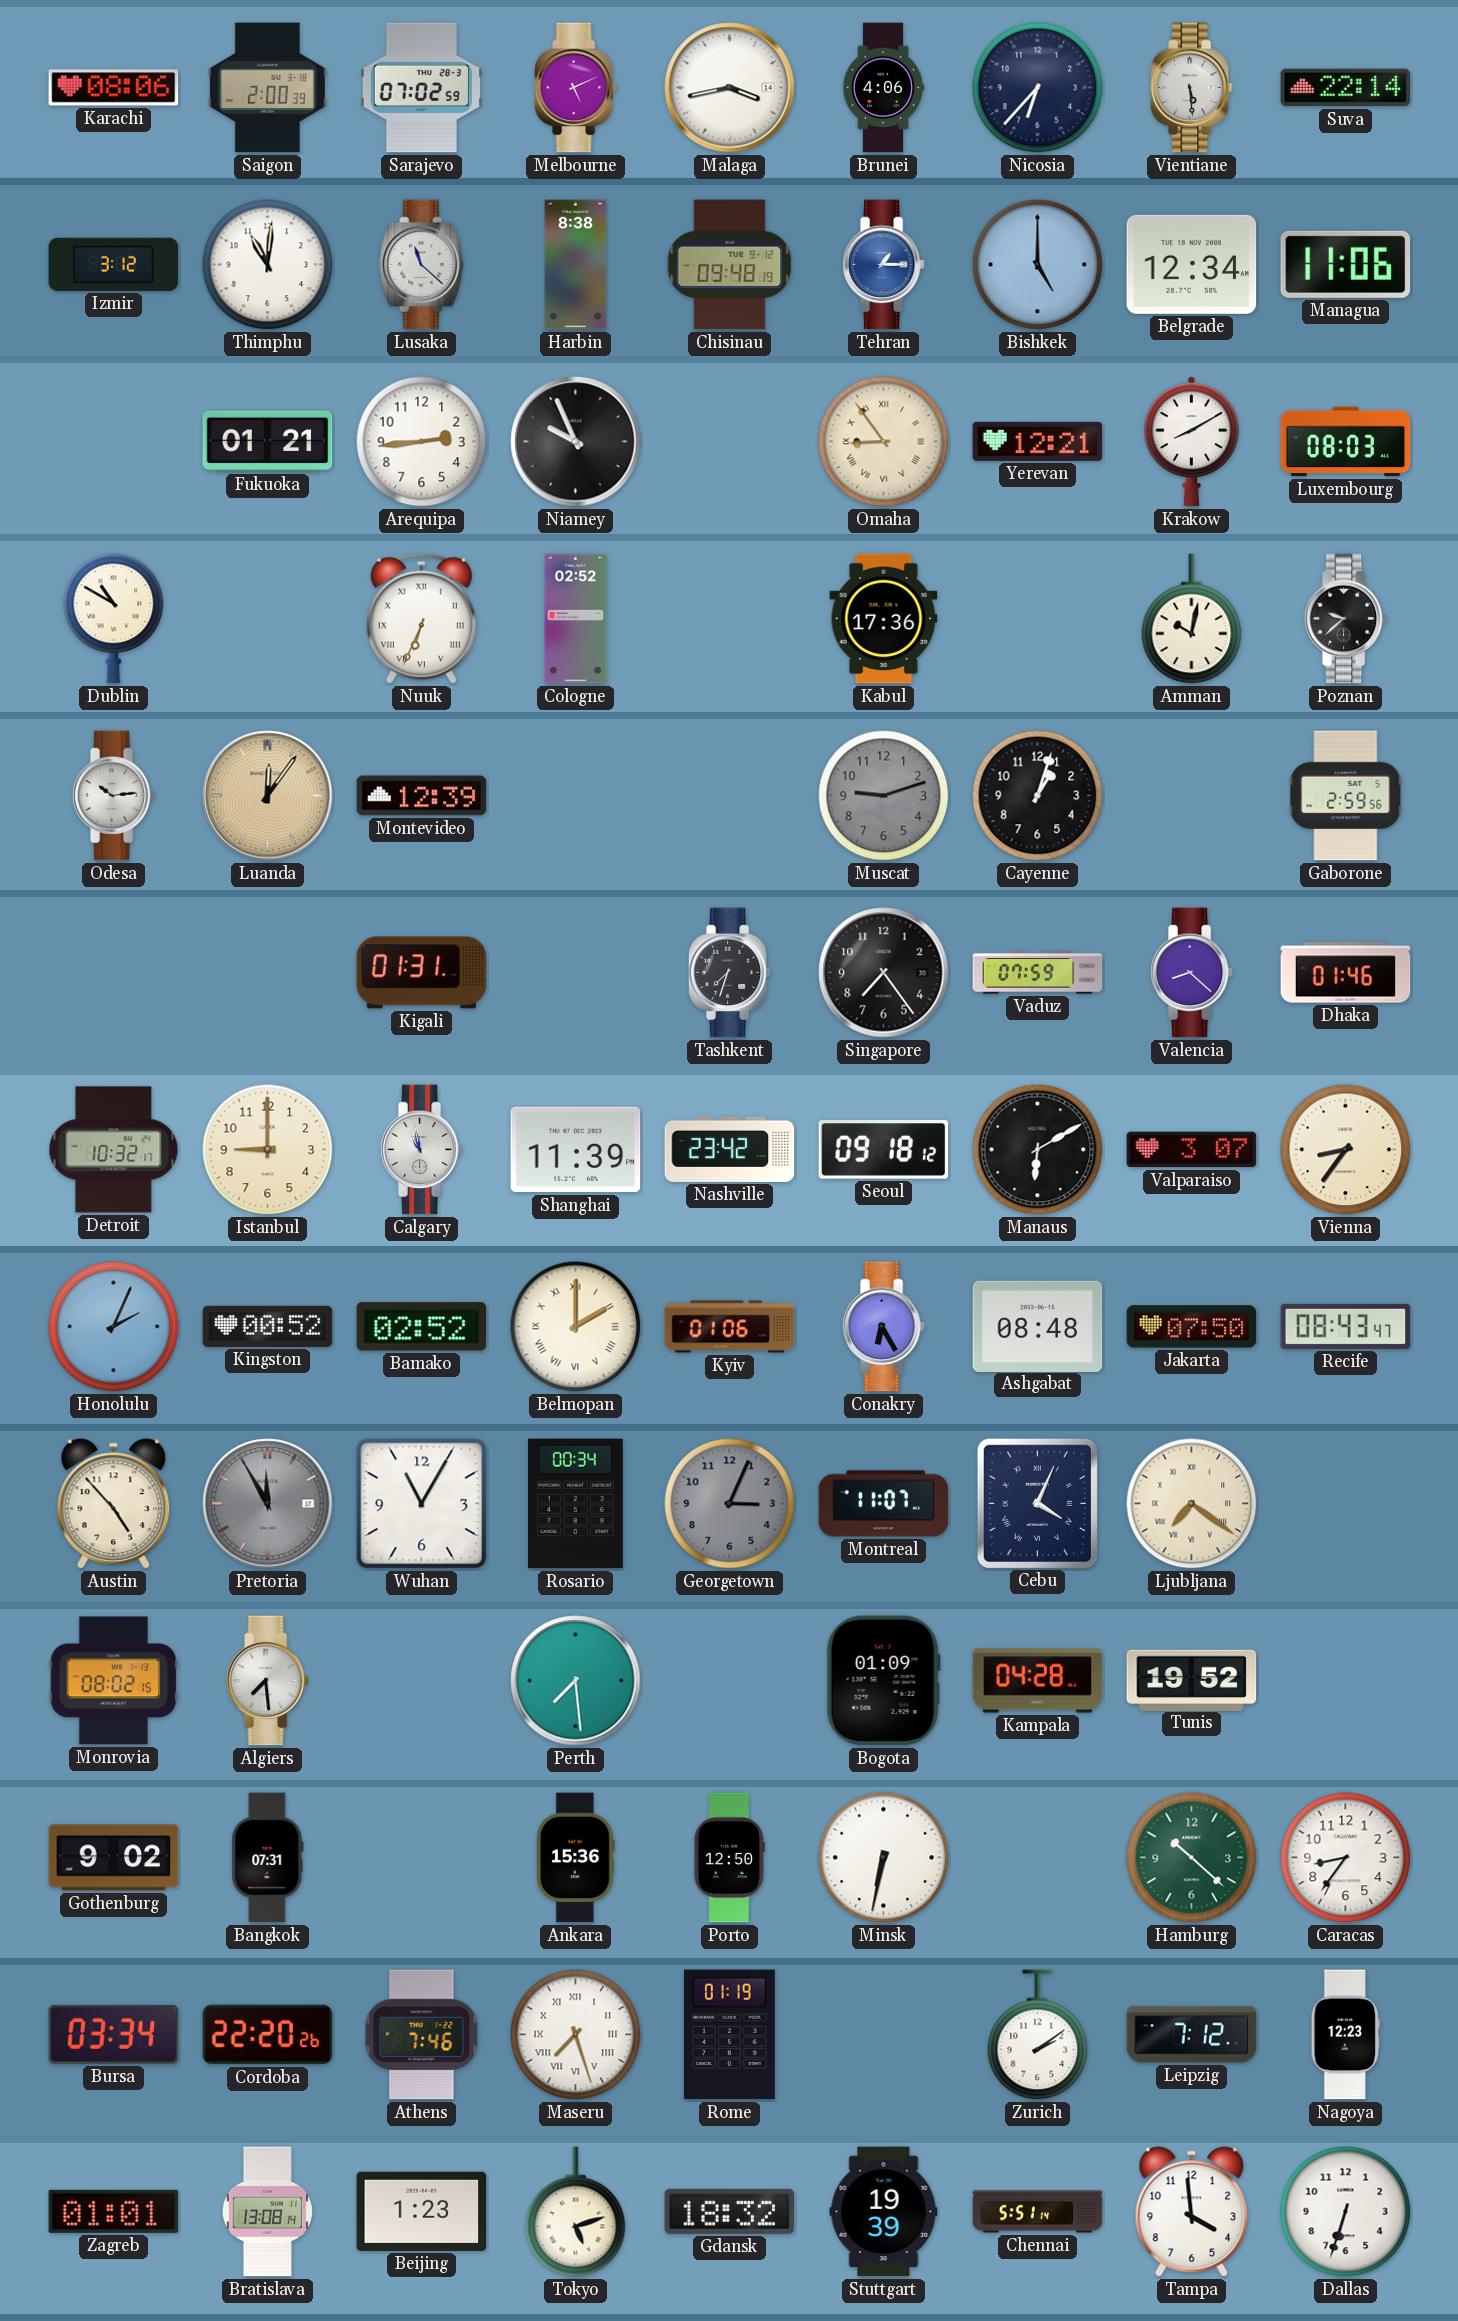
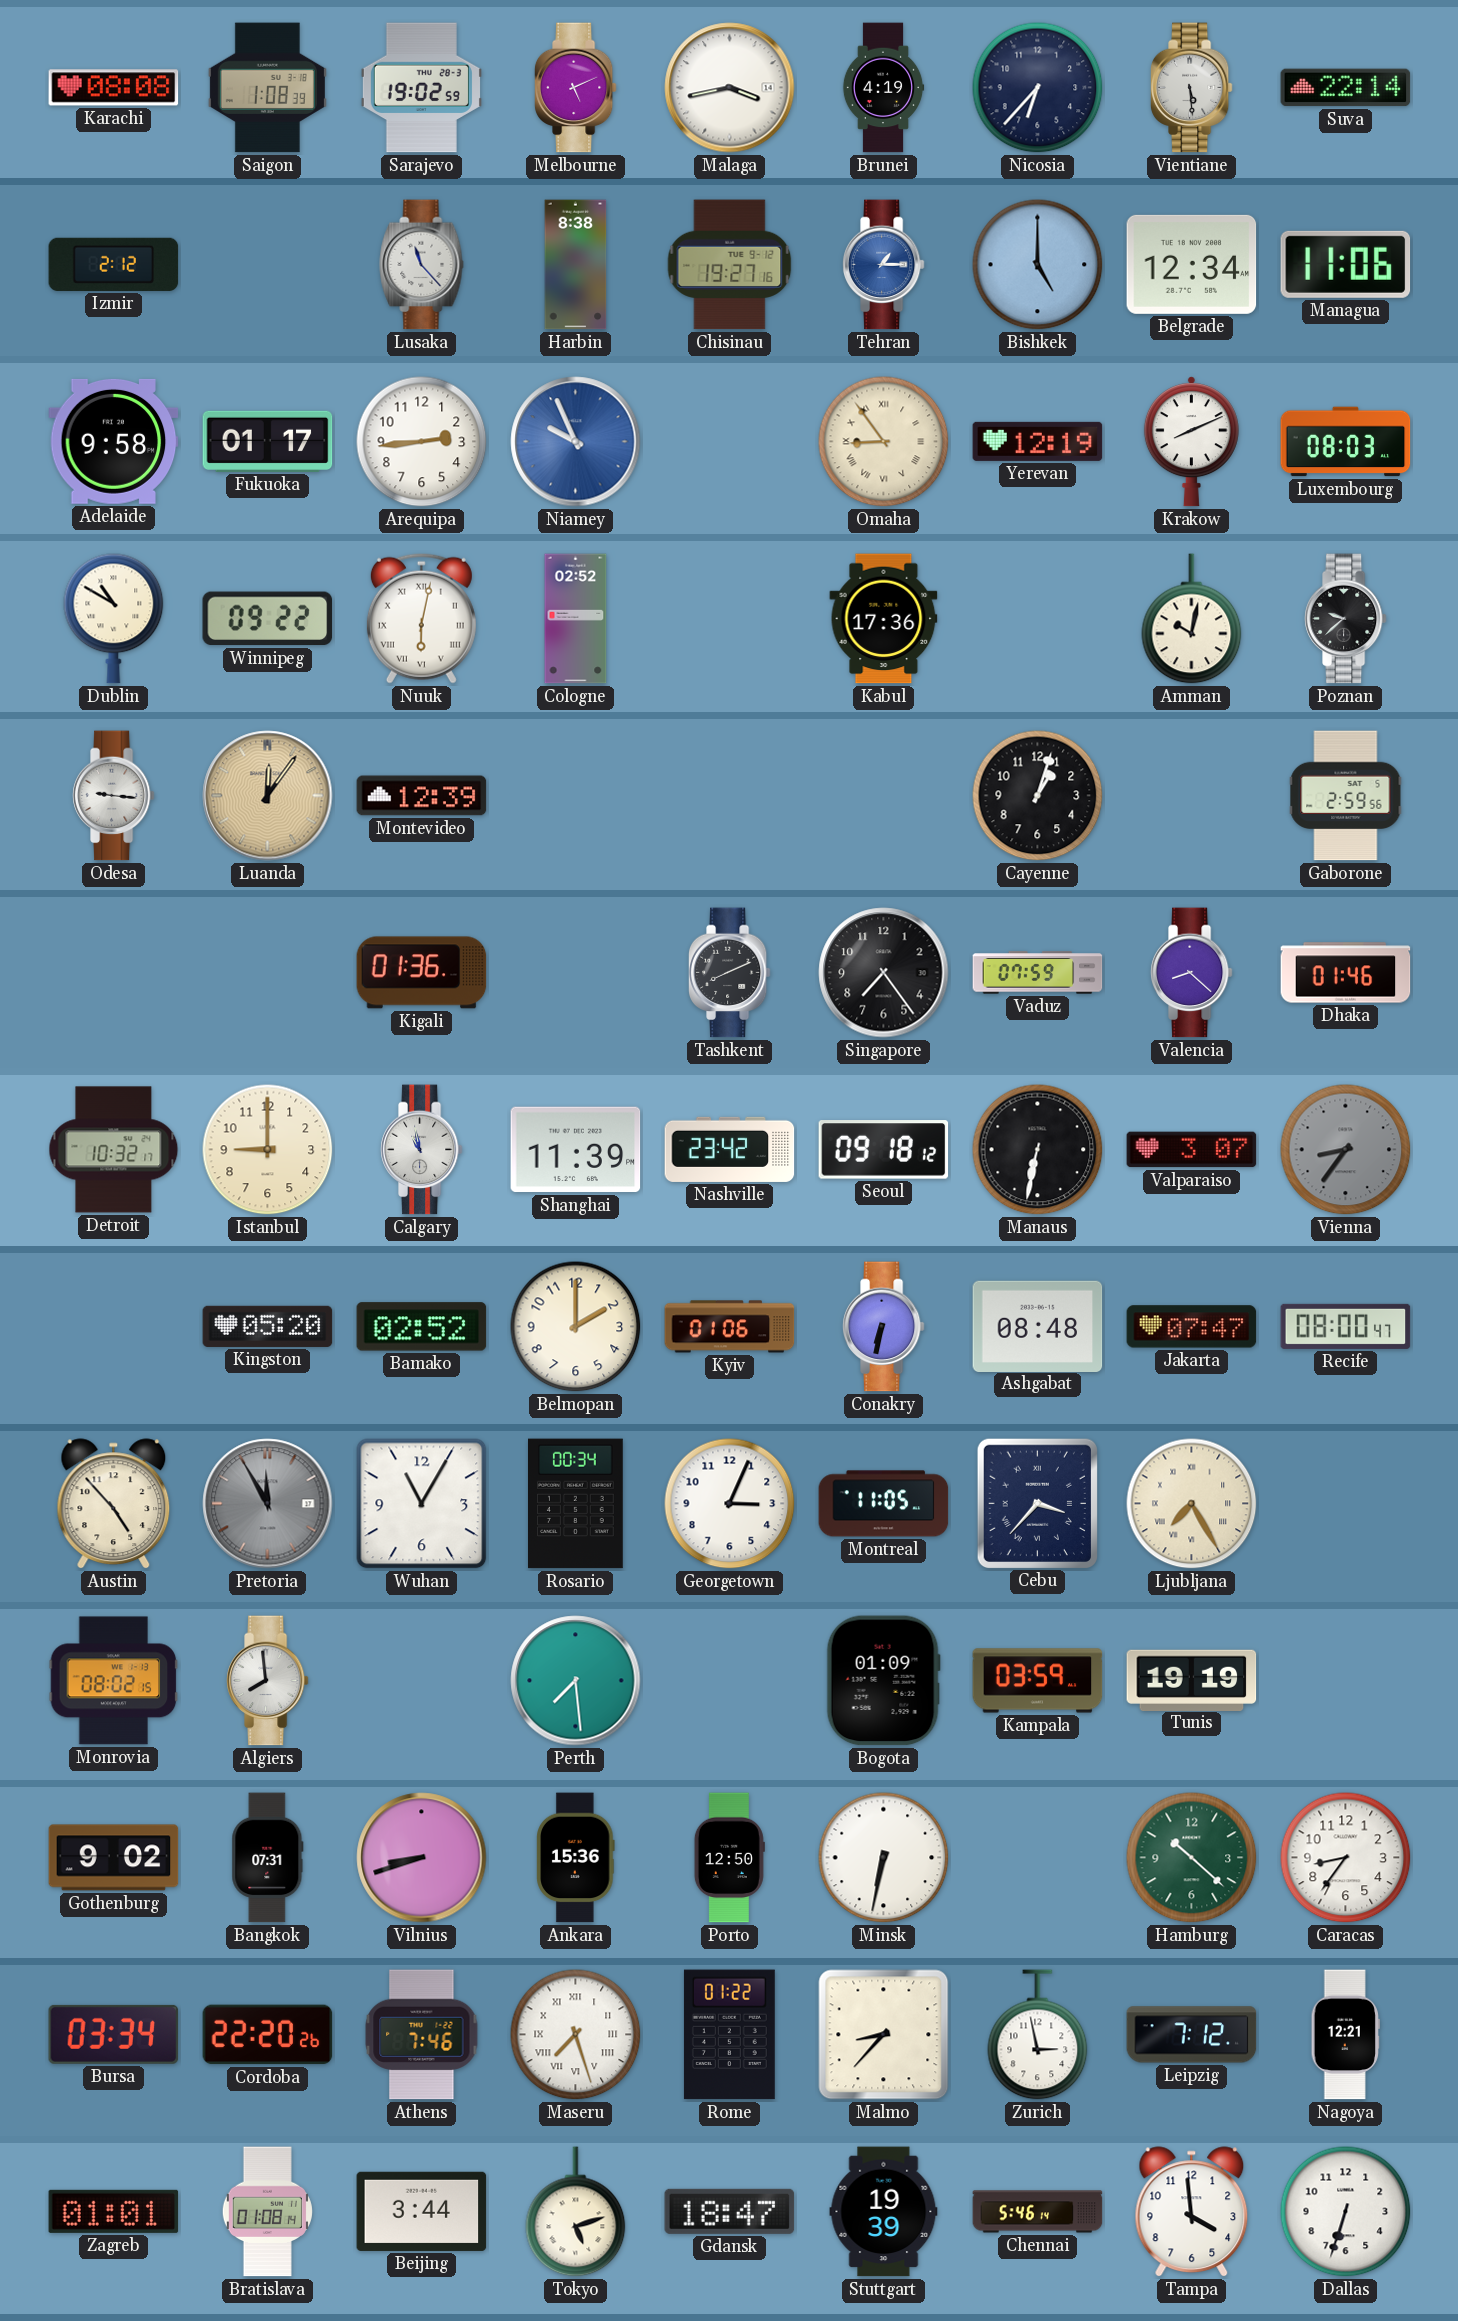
Karachi: 08:06 -> 08:08 (114, 88)
Saigon: 2:00 -> 1:08 (267, 88)
Sarajevo: 07:02 -> 19:02 (421, 88)
Brunei: 4:06 -> 4:19 (883, 88)
Izmir: 3:12 -> 2:12 (114, 264)
Thimphu: 11:01 -> none (268, 265)
Lusaka: 11:22 -> 11:23 (422, 265)
Chisinau: 09:48 -> 19:27 (730, 265)
Adelaide: none -> 9:58 (114, 441)
Fukuoka: 01:21 -> 01:17 (268, 441)
Niamey dial: black -> blue (576, 442)
Yerevan: 12:21 -> 12:19 (1038, 441)
Krakow: 8:10 -> 8:11 (1191, 442)
Winnipeg: none -> 09:22 (268, 619)
Nuuk: 6:34 -> 6:02 (421, 618)
Odesa: 10:14 -> 9:16 (113, 796)
Muscat: 9:12 -> none (884, 796)
Kigali: 01:31 -> 01:36 (422, 973)
Tashkent: 7:33 -> 8:11 (729, 973)
Manaus: 6:10 -> 6:32 (1038, 1150)
Vienna dial: cream -> grey (1346, 1150)
Honolulu: 2:04 -> none (114, 1327)
Kingston: 00:52 -> 05:20 (268, 1326)
Belmopan numerals: Roman -> Arabic (576, 1327)
Conakry: 6:25 -> 6:32 (883, 1327)
Jakarta: 07:50 -> 07:47 (1192, 1327)
Recife: 08:43 -> 08:00 (1346, 1326)
Georgetown dial: grey -> white (730, 1504)
Montreal: 11:07 -> 11:05 (884, 1504)
Cebu: 4:04 -> 3:37 (1037, 1503)
Ljubljana: 7:21 -> 7:25 (1192, 1504)
Algiers: 7:29 -> 7:59 (267, 1681)
Kampala: 04:28 -> 03:59 (1038, 1681)
Tunis: 19:52 -> 19:19 (1192, 1680)
Vilnius: none -> 8:42 (422, 1858)
Rome: 01:19 -> 01:22 (729, 2035)
Malmo: none -> 8:37 (884, 2035)
Zurich: 2:09 -> 2:58 (1038, 2035)
Nagoya: 12:23 -> 12:21 (1345, 2035)
Bratislava: 13:08 -> 01:08 (267, 2212)
Beijing: 1:23 -> 3:44 (422, 2211)
Gdansk: 18:32 -> 18:47 (730, 2211)
Chennai: 5:51 -> 5:46 (1038, 2212)
